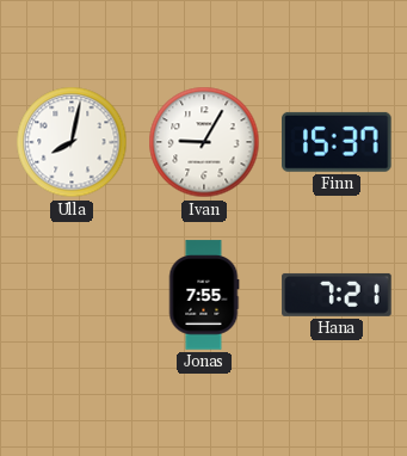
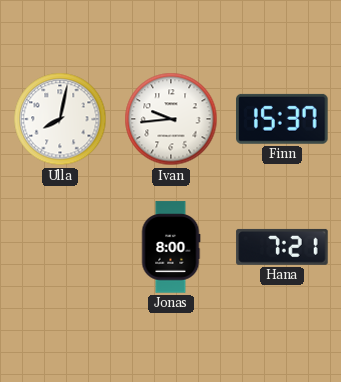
Ivan: 9:05 -> 9:44 (171, 119)
Jonas: 7:55 -> 8:00 (171, 247)
